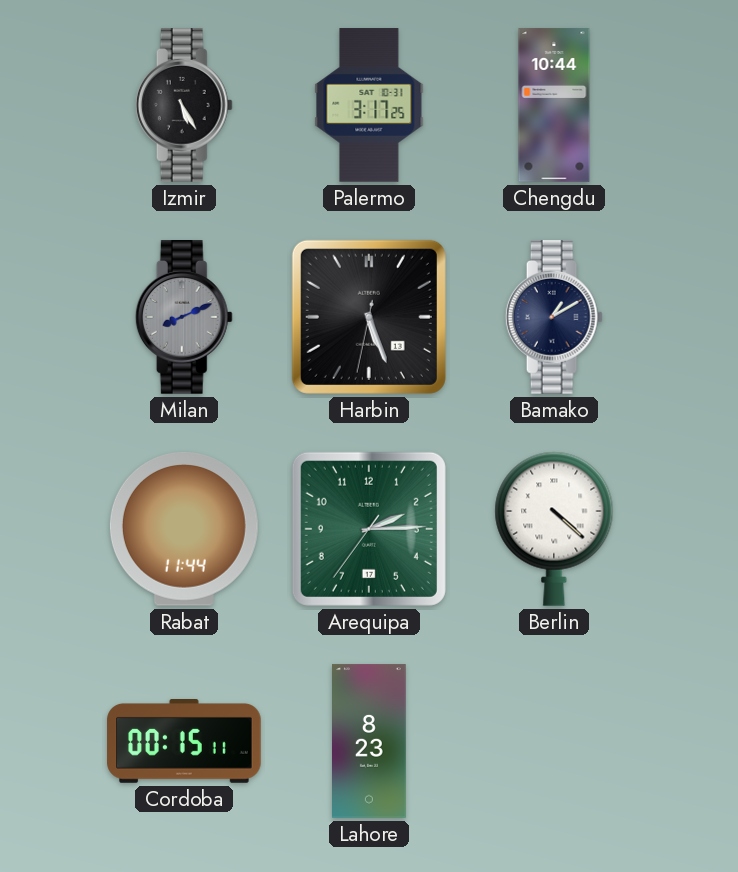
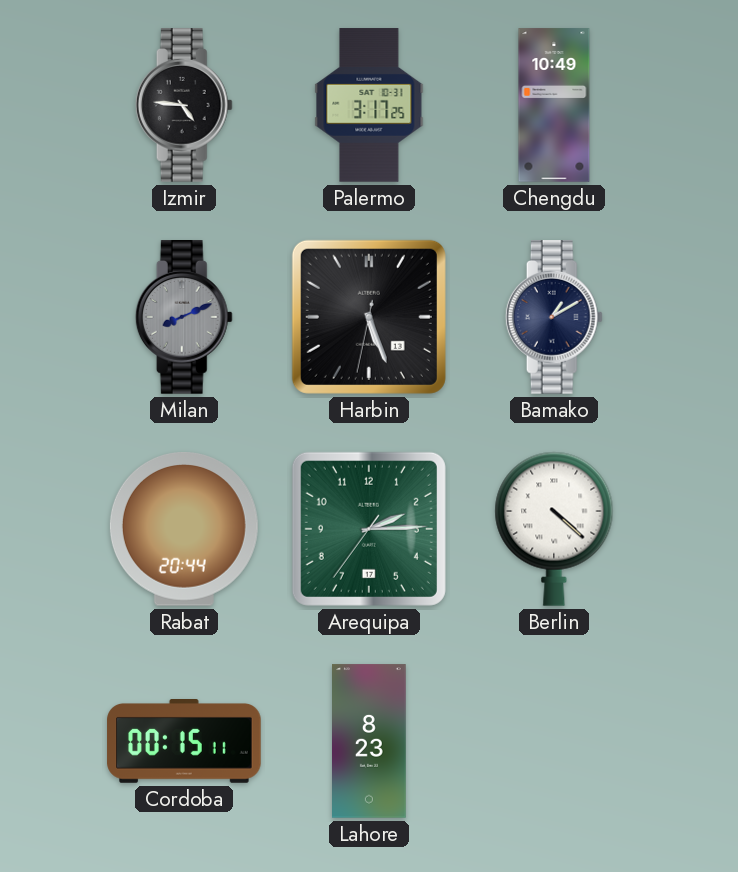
Izmir: 5:25 -> 4:46 (184, 105)
Chengdu: 10:44 -> 10:49 (554, 105)
Rabat: 11:44 -> 20:44 (184, 530)
